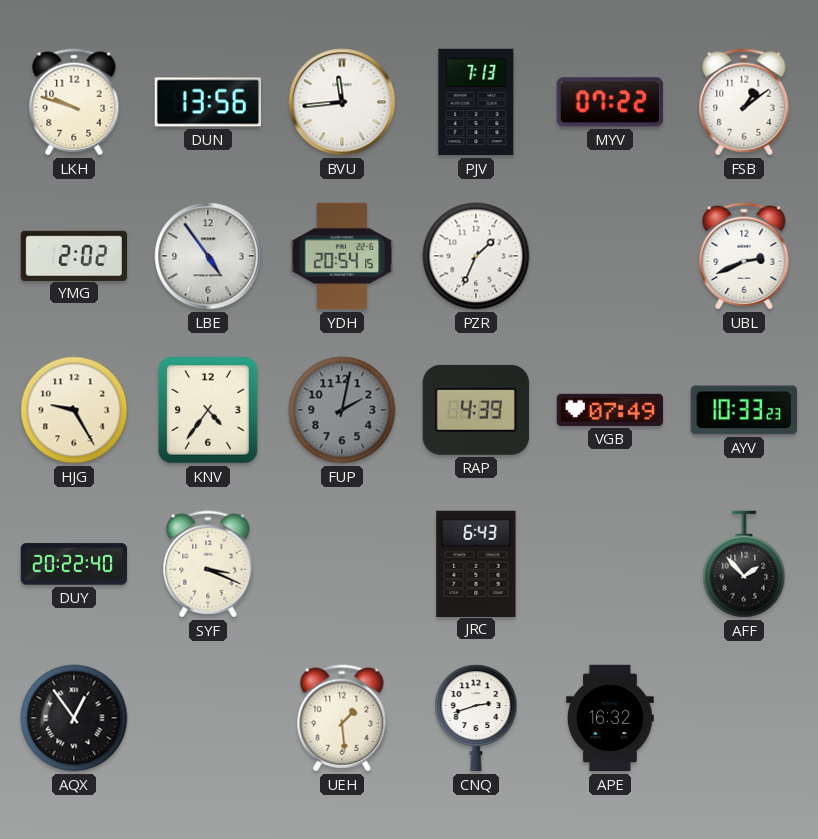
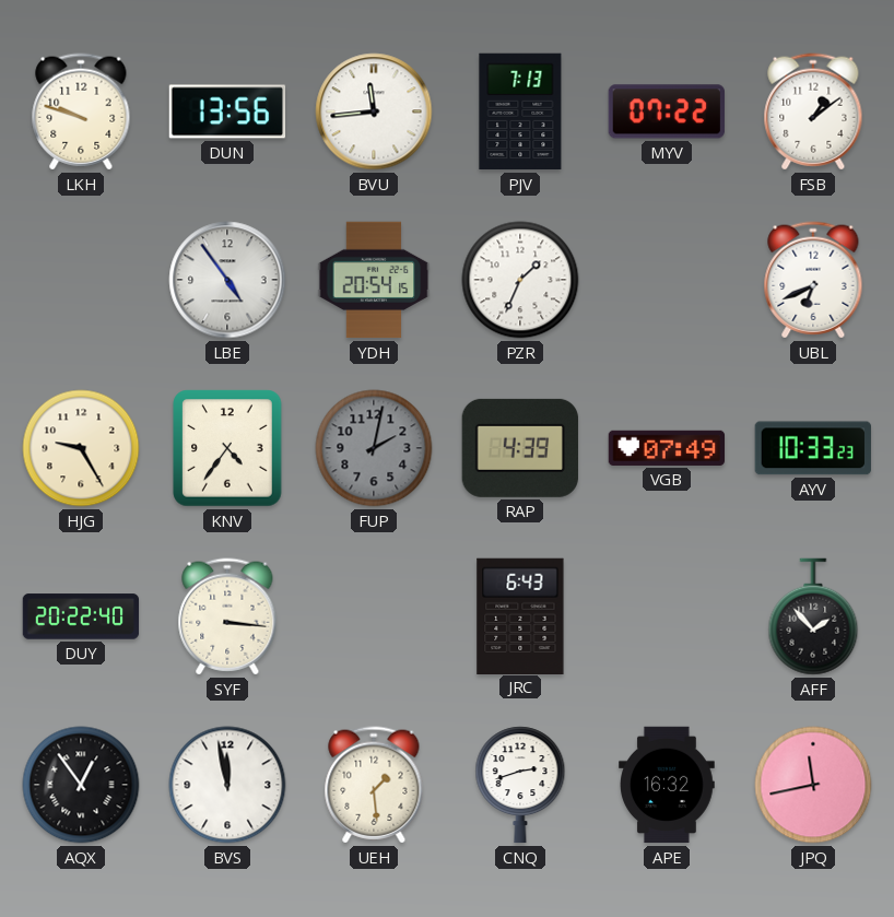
YMG: 2:02 -> none (74, 255)
UBL: 2:41 -> 6:41 (813, 280)
SYF: 3:19 -> 3:16 (227, 616)
BVS: none -> 11:58 (227, 785)
JPQ: none -> 11:43 (813, 785)
